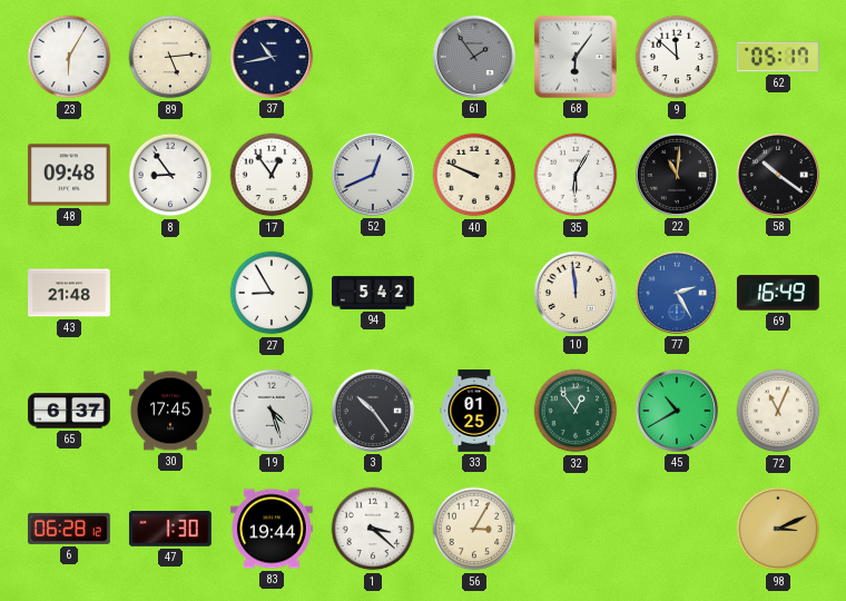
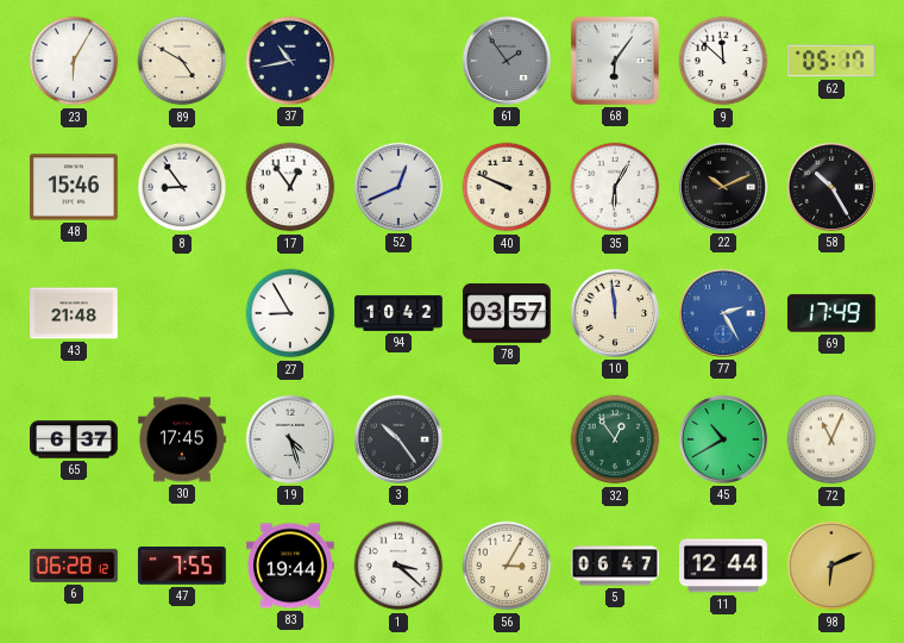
89: 5:14 -> 4:50 (182, 61)
48: 09:48 -> 15:46 (74, 187)
22: 11:01 -> 10:11 (723, 187)
58: 10:21 -> 10:25 (831, 187)
94: 5:42 -> 10:42 (400, 313)
78: none -> 03:57 (507, 314)
69: 16:49 -> 17:49 (831, 313)
33: 01:25 -> none (474, 412)
47: 1:30 -> 7:55 (182, 567)
5: none -> 06:47 (616, 566)
11: none -> 12:44 (724, 566)
98: 3:11 -> 6:11 (831, 566)
